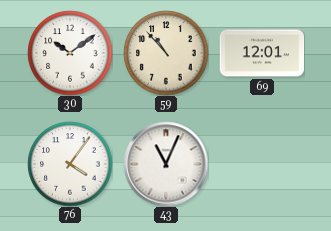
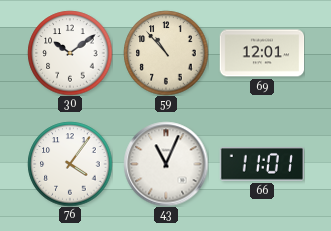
66: none -> 11:01 (261, 165)
